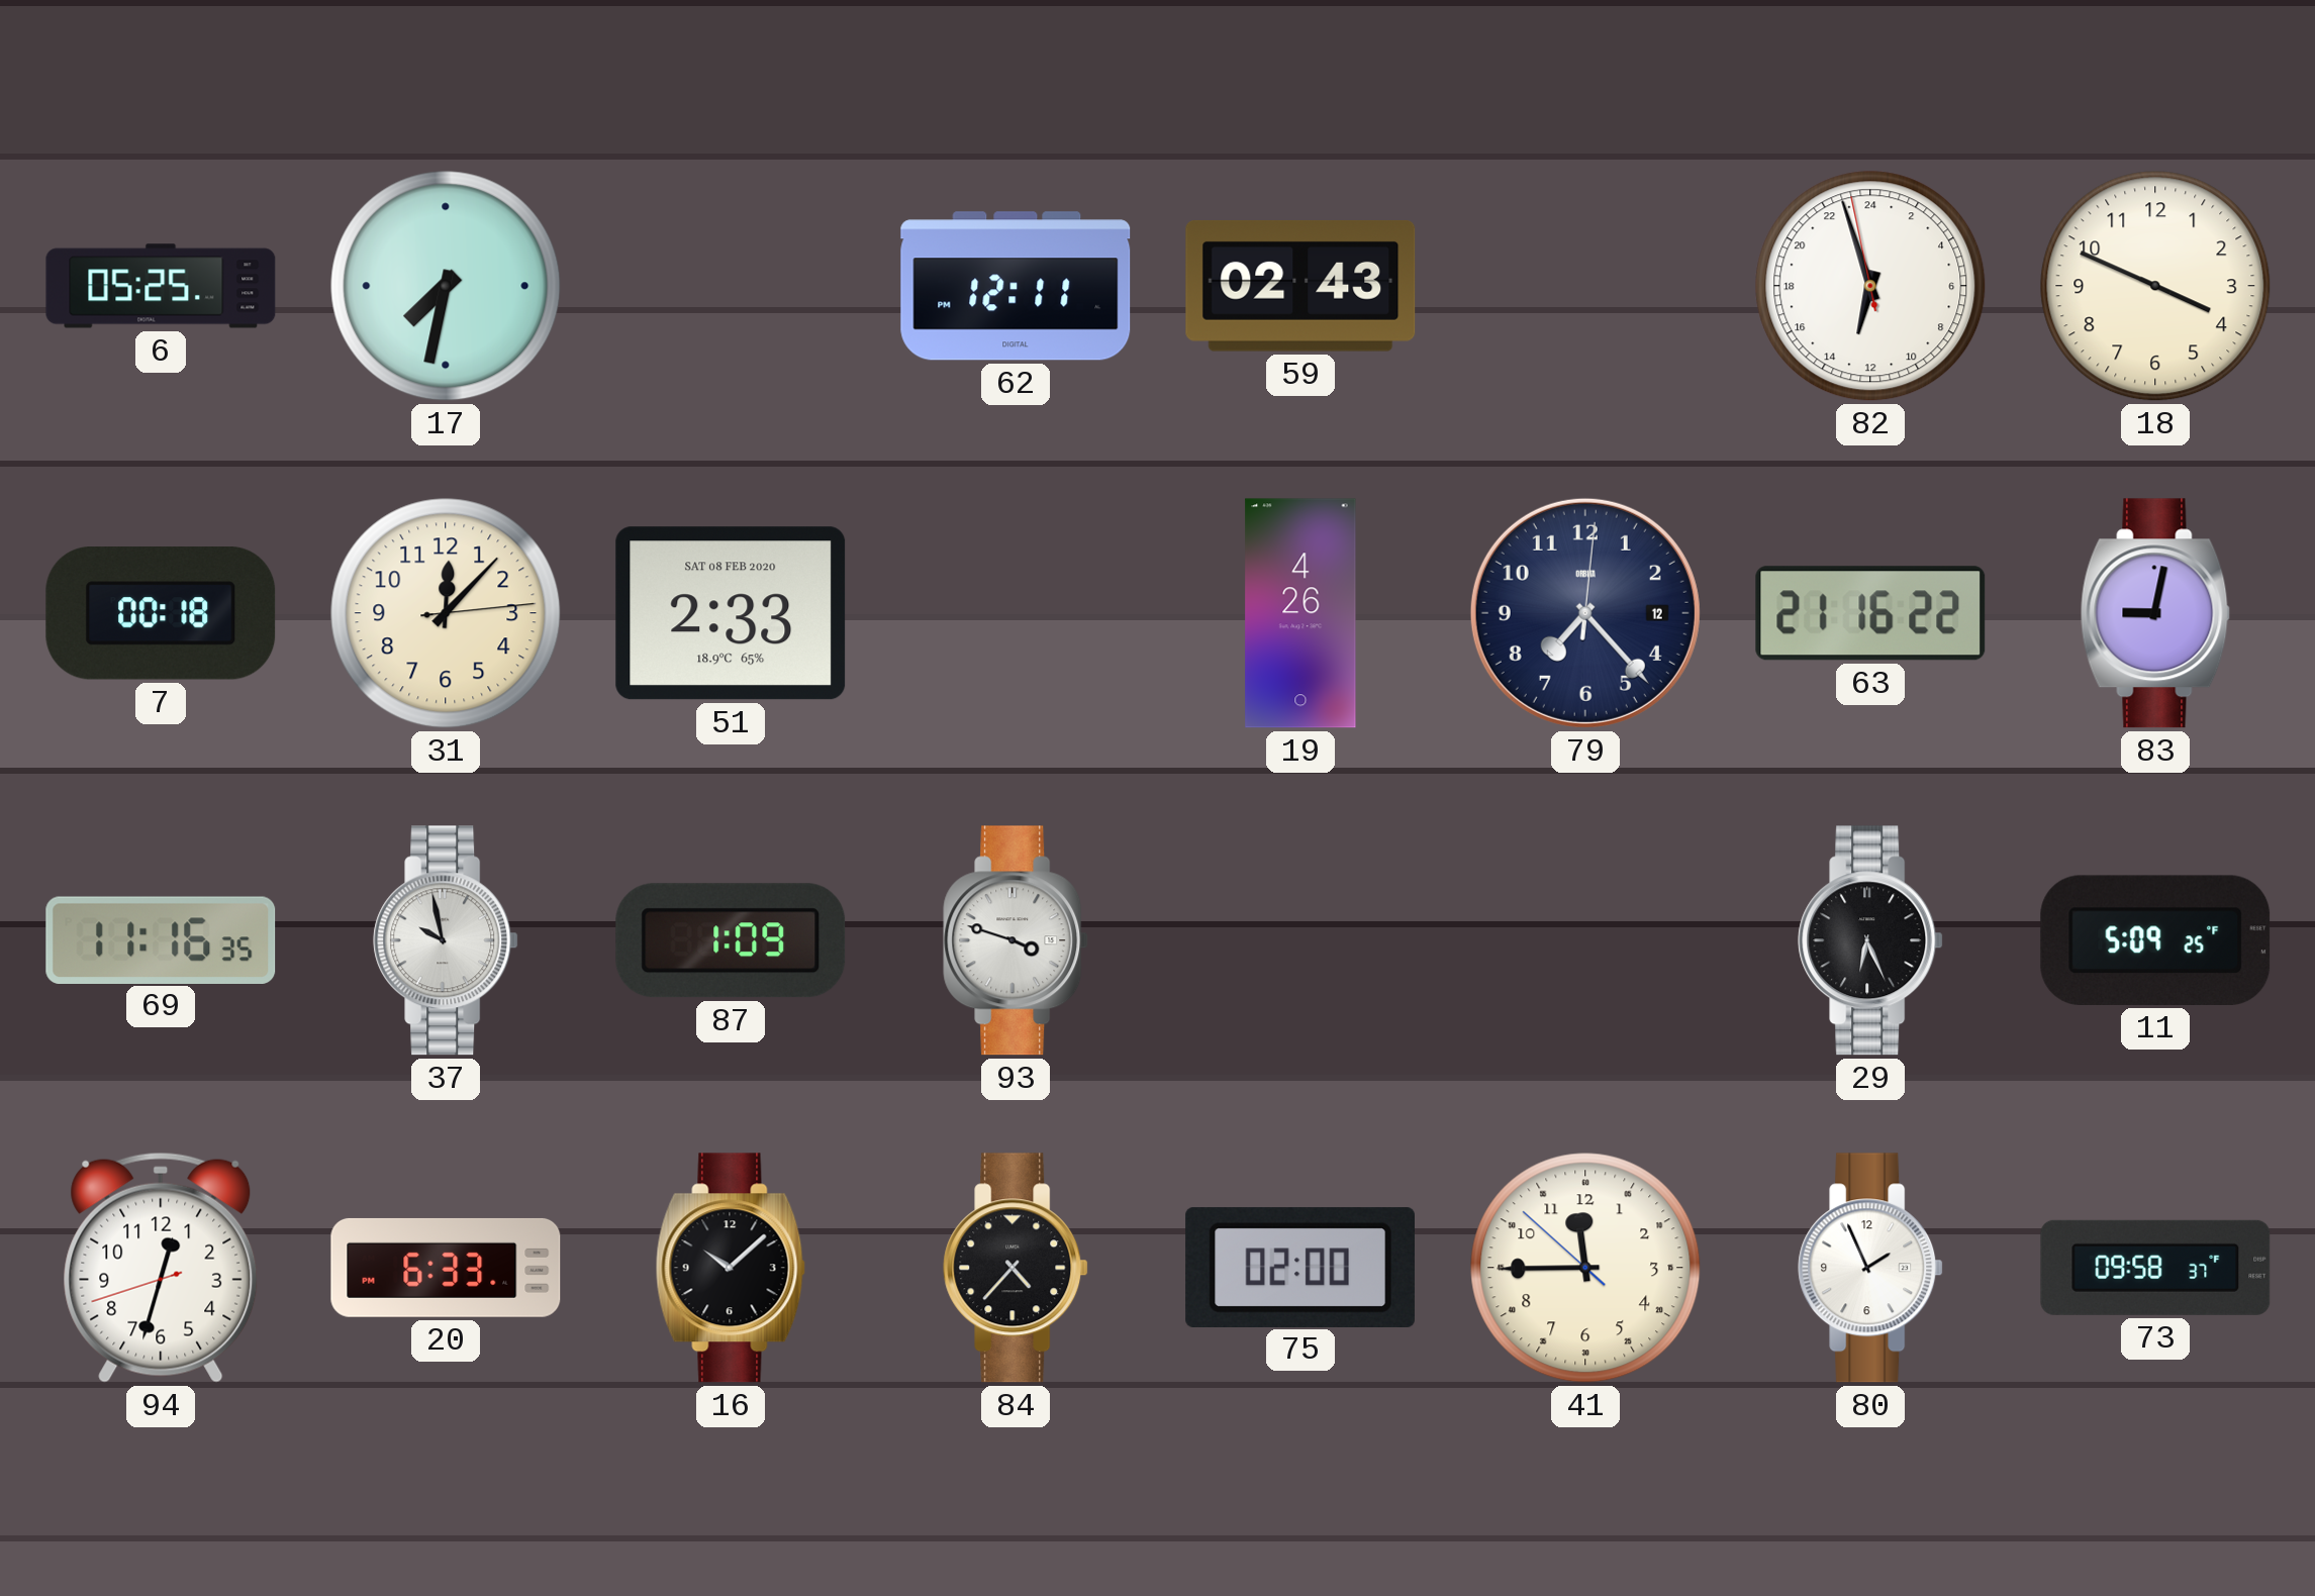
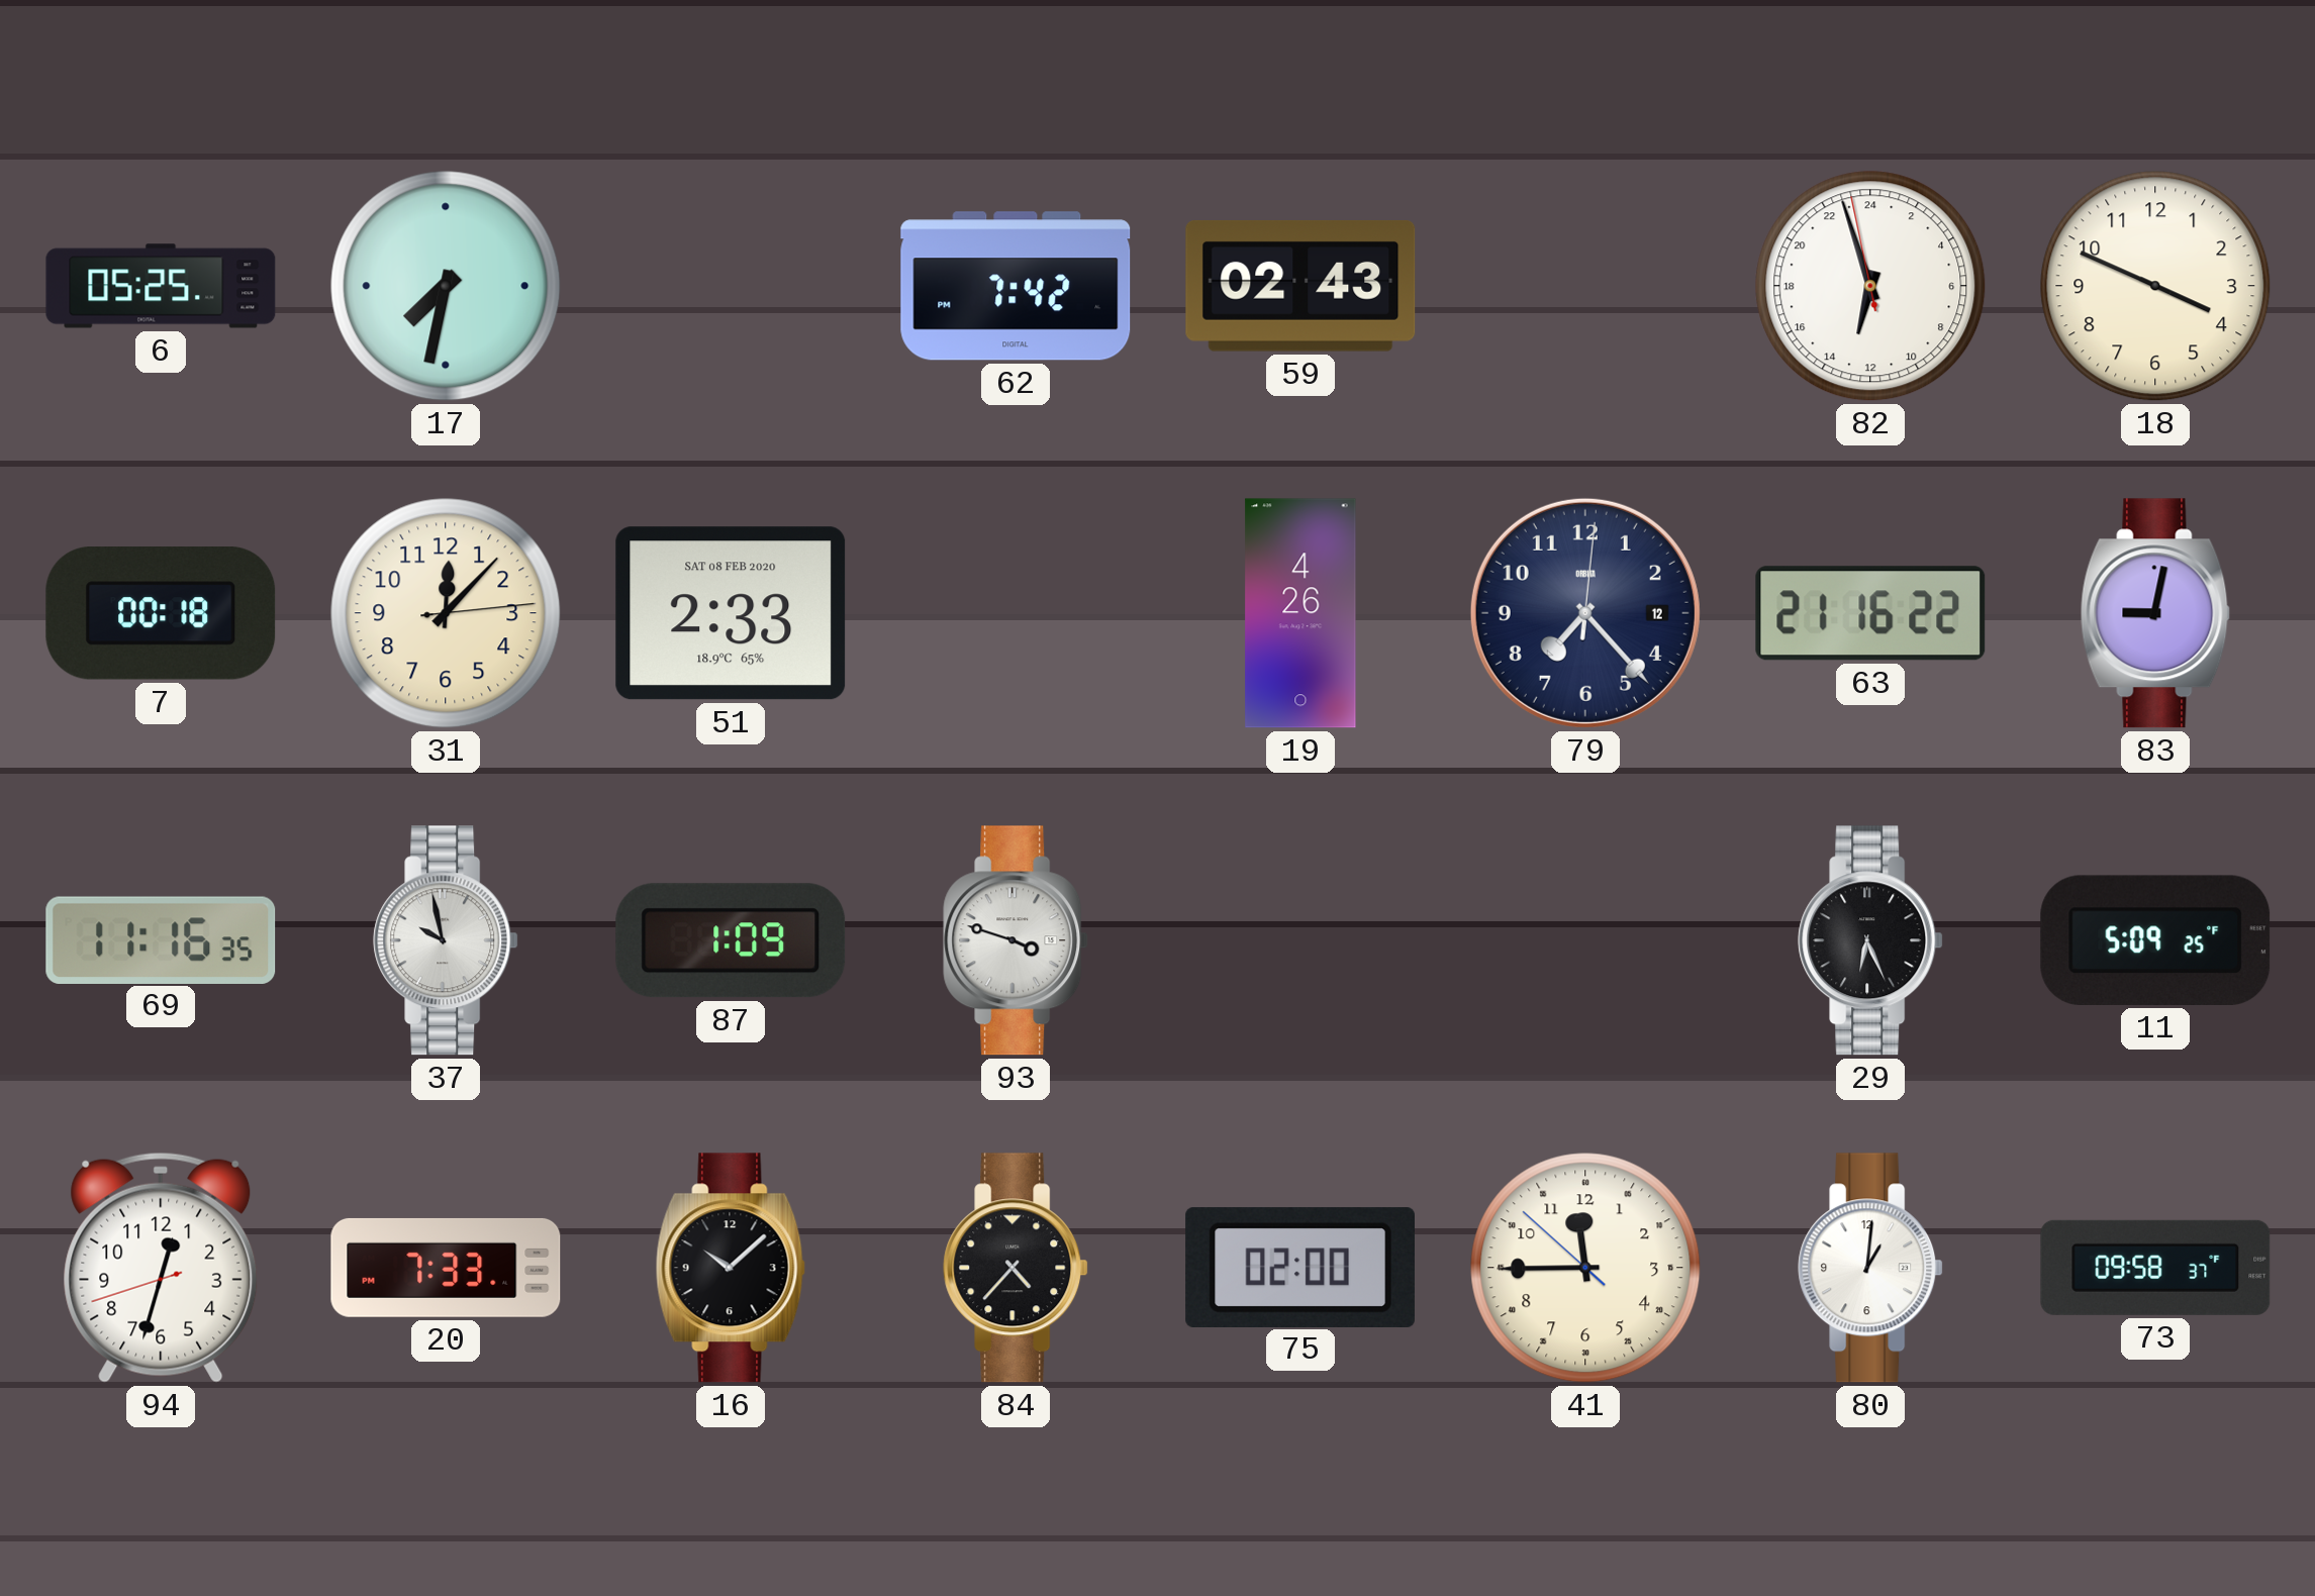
62: 12:11 -> 7:42 (1016, 286)
20: 6:33 -> 7:33 (446, 1268)
80: 1:56 -> 1:01 (1870, 1268)
